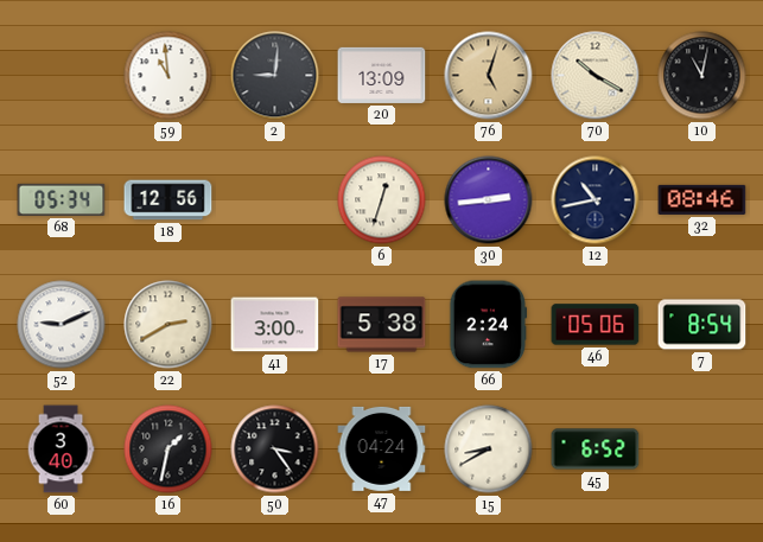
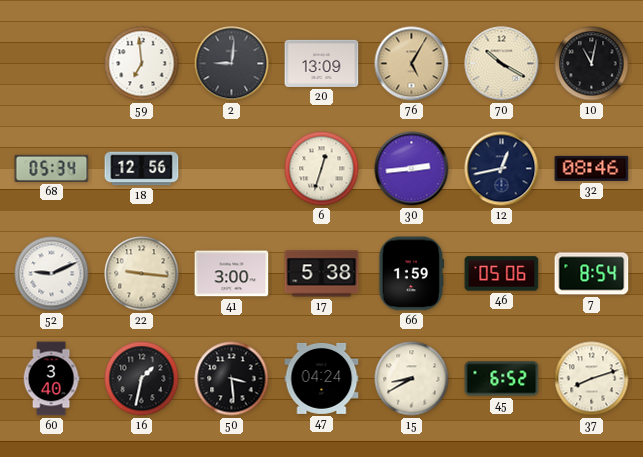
59: 10:59 -> 6:59 (142, 64)
76: 5:03 -> 5:05 (412, 64)
12: 10:43 -> 12:43 (502, 169)
22: 2:40 -> 9:16 (142, 274)
66: 2:24 -> 1:59 (412, 274)
50: 3:24 -> 3:29 (232, 379)
37: none -> 8:12 (592, 379)
